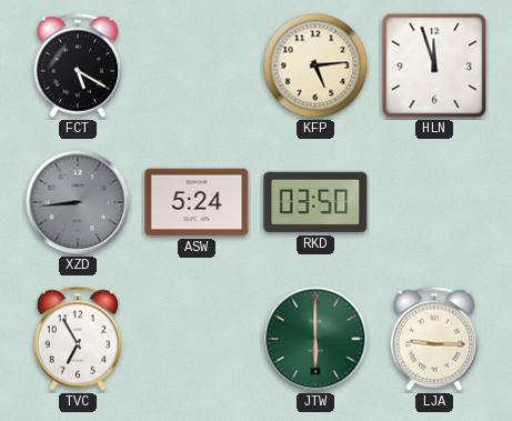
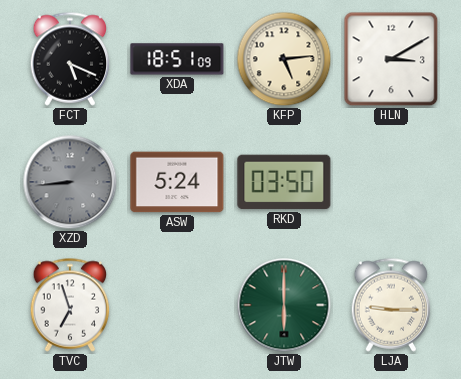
FCT: 5:20 -> 5:19 (70, 59)
XDA: none -> 18:51 (177, 59)
HLN: 11:57 -> 3:10 (391, 59)
TVC: 6:55 -> 6:57 (70, 305)
